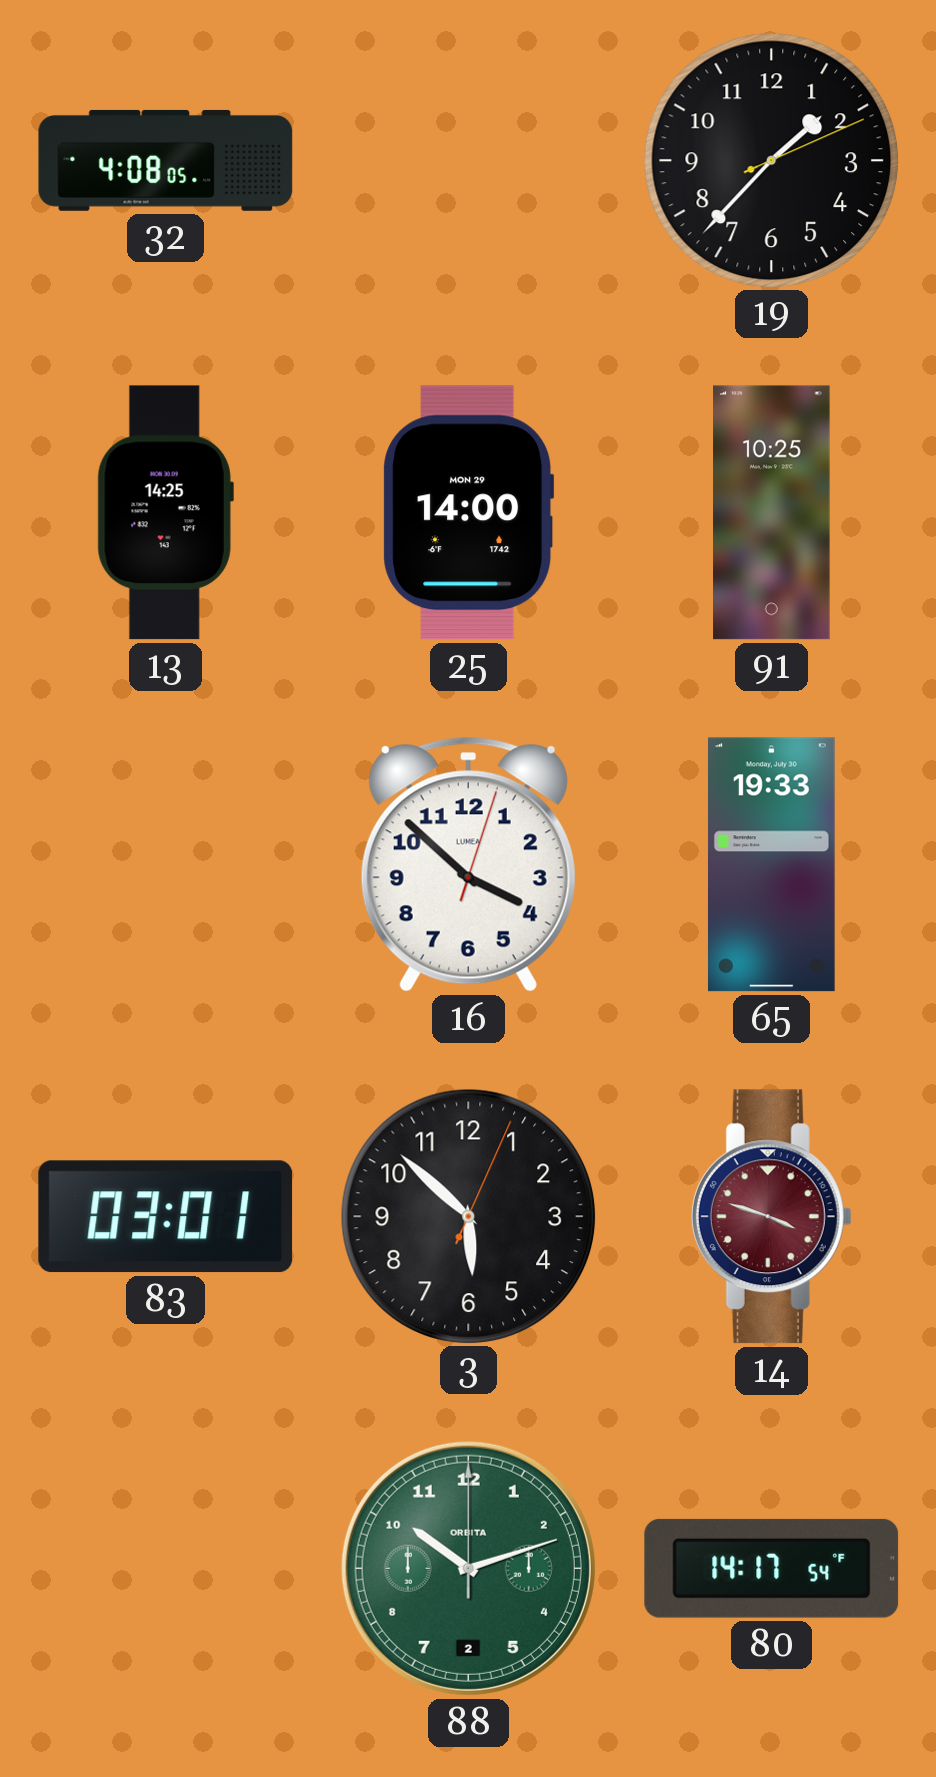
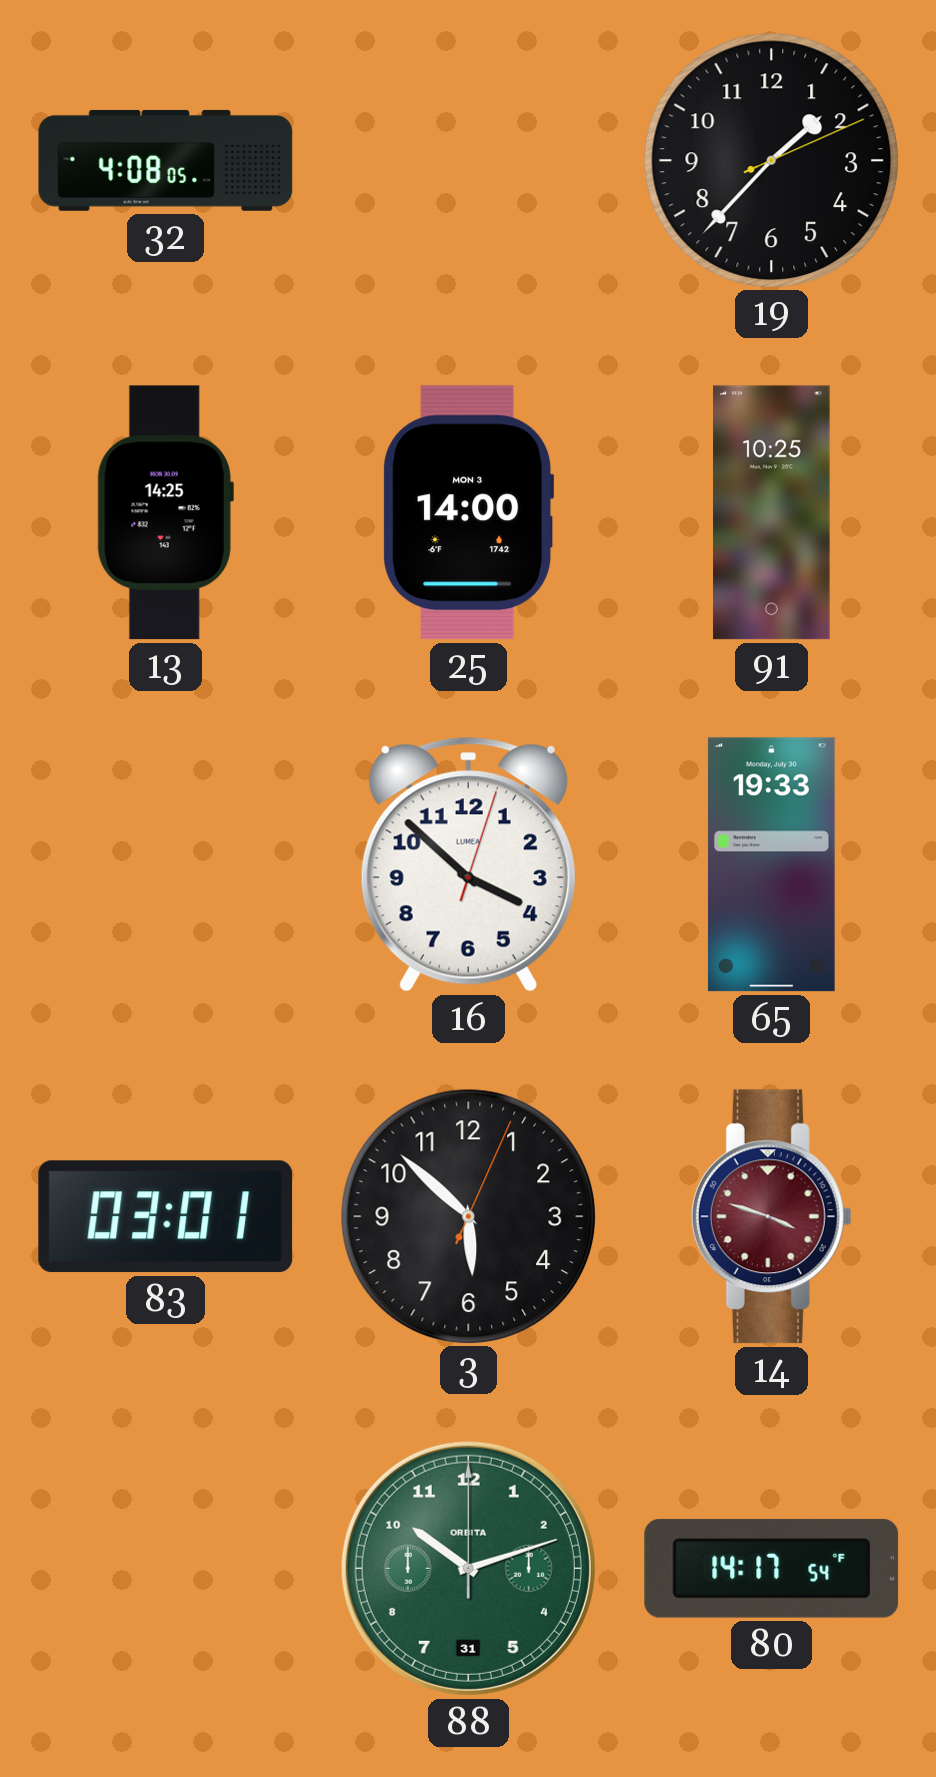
25 date: MON 29 -> MON 3 (469, 513)
88 date: 2 -> 31 (468, 1568)
